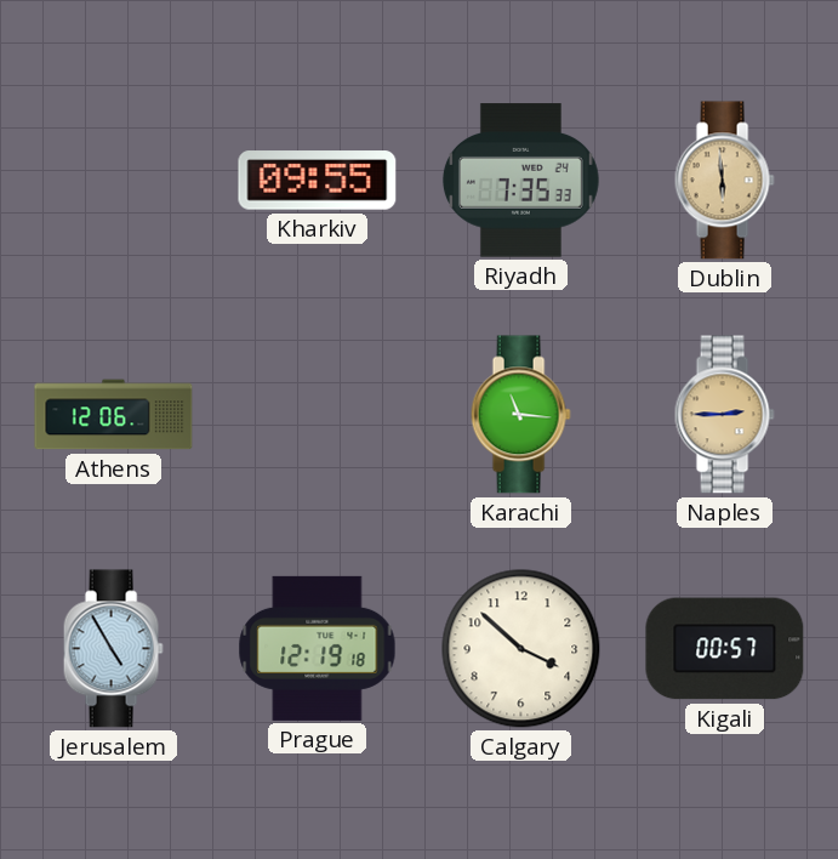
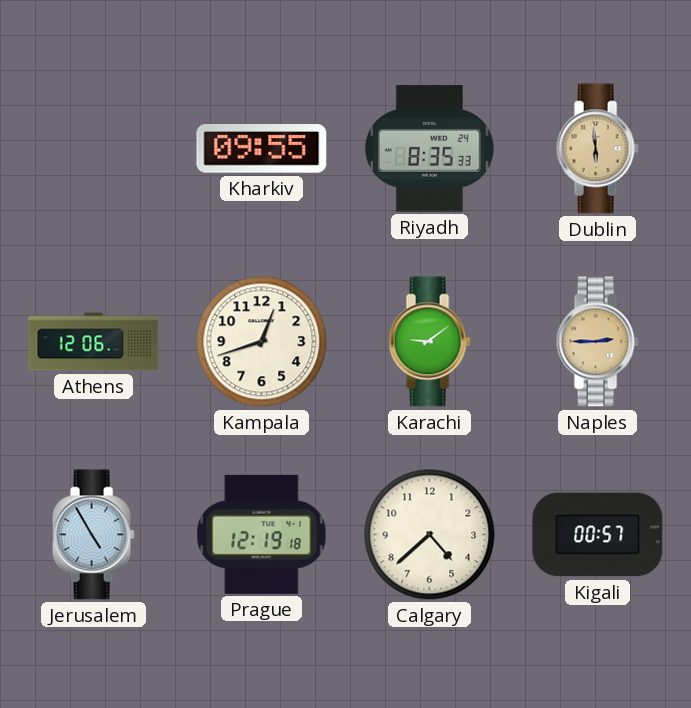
Riyadh: 7:35 -> 8:35 (429, 149)
Kampala: none -> 12:42 (262, 342)
Karachi: 11:16 -> 9:09 (429, 342)
Calgary: 3:52 -> 4:38 (430, 535)
